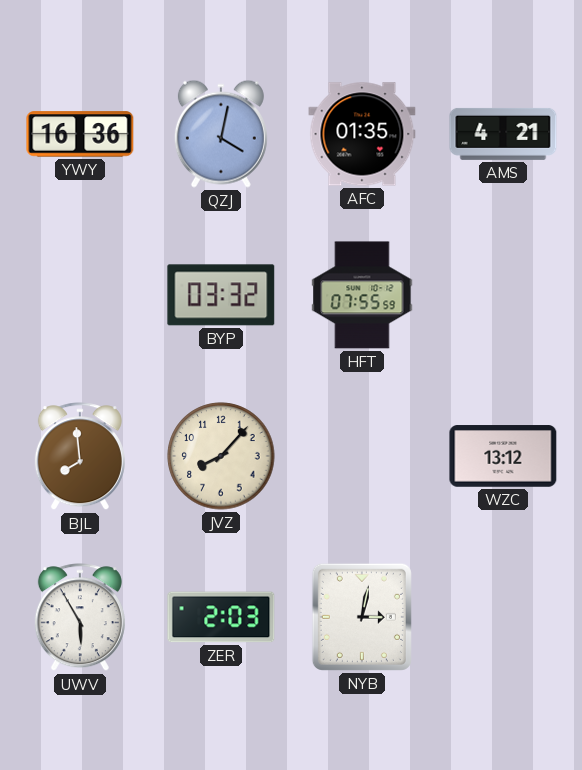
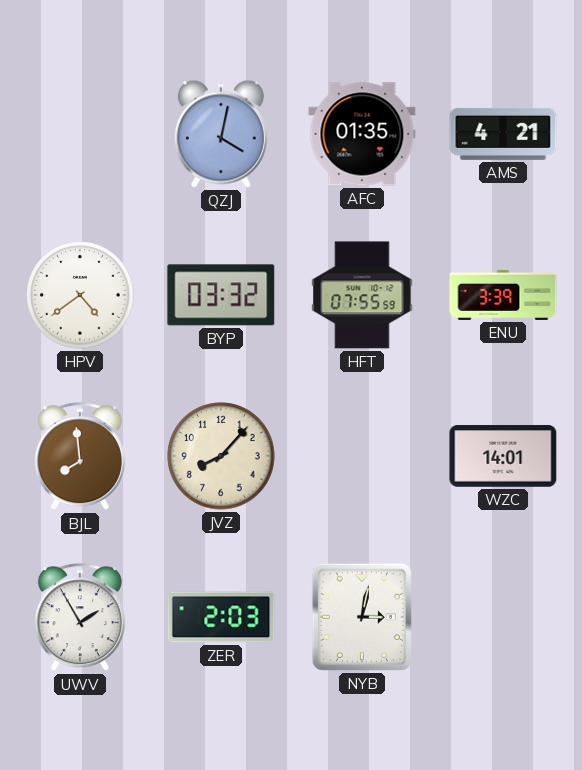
YWY: 16:36 -> none (80, 134)
HPV: none -> 4:39 (80, 295)
ENU: none -> 3:39 (503, 295)
WZC: 13:12 -> 14:01 (503, 456)
UWV: 5:55 -> 1:55 (80, 618)
